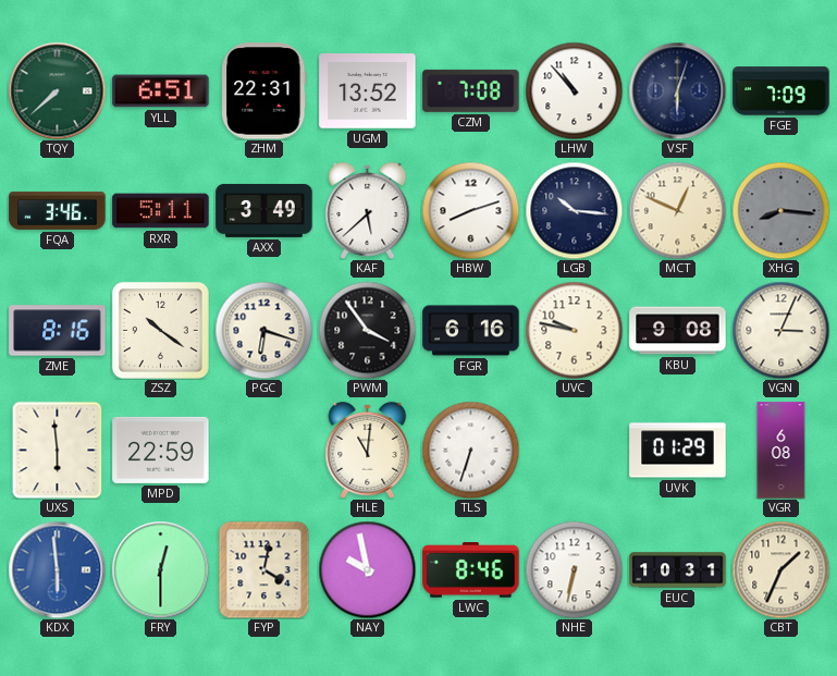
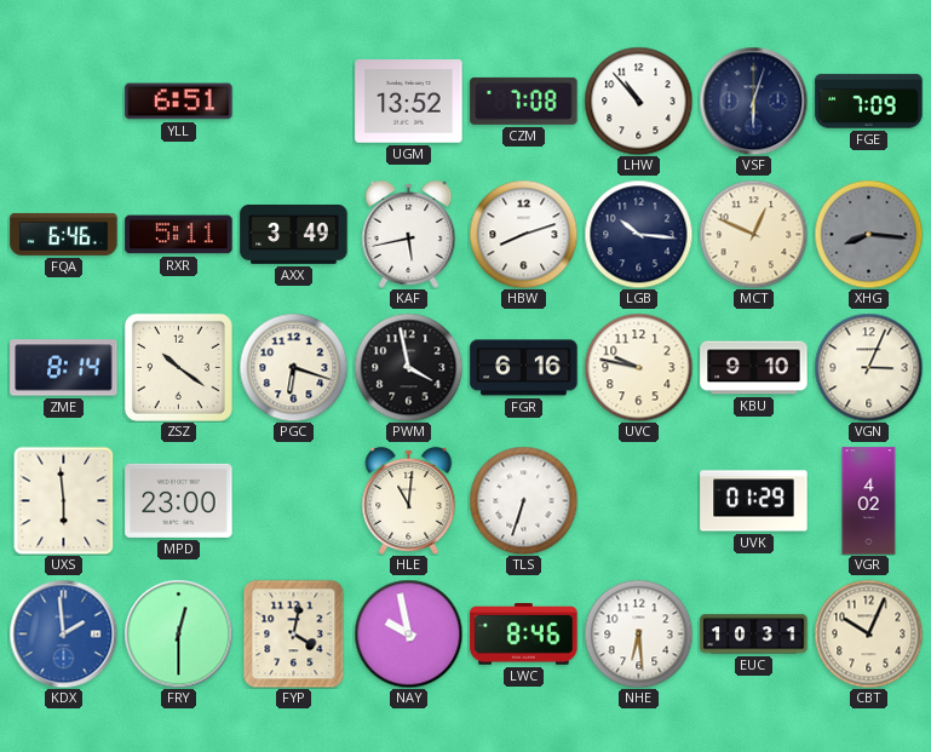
TQY: 7:38 -> none (57, 90)
ZHM: 22:31 -> none (264, 91)
FQA: 3:46 -> 6:46 (64, 234)
KAF: 5:38 -> 5:43 (409, 234)
ZME: 8:16 -> 8:14 (64, 368)
PWM: 3:54 -> 3:58 (408, 367)
KBU: 9:08 -> 9:10 (754, 368)
MPD: 22:59 -> 23:00 (179, 500)
VGR: 6:08 -> 4:02 (869, 501)
KDX: 5:59 -> 1:59 (63, 633)
NHE: 6:32 -> 6:29 (638, 633)
CBT: 1:34 -> 10:04 (868, 633)
